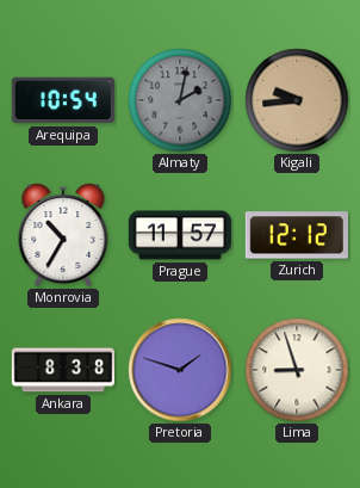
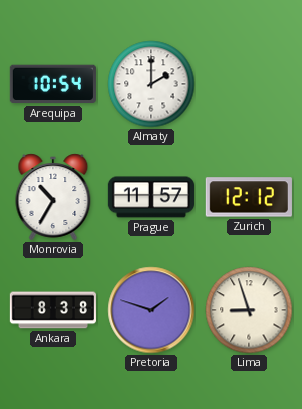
Almaty: 2:02 -> 2:00 (151, 84)
Almaty dial: grey -> white (151, 84)
Kigali: 9:44 -> none (297, 100)
